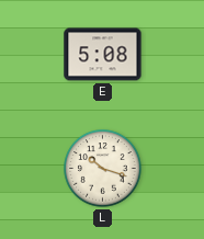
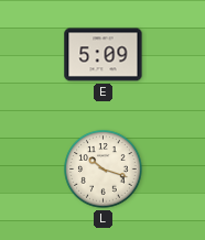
E: 5:08 -> 5:09 (104, 55)
